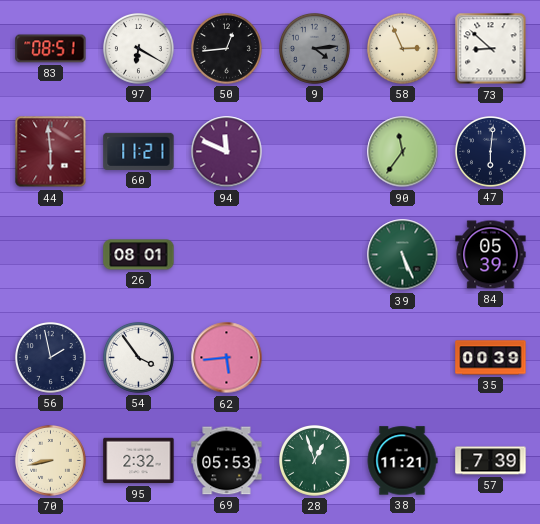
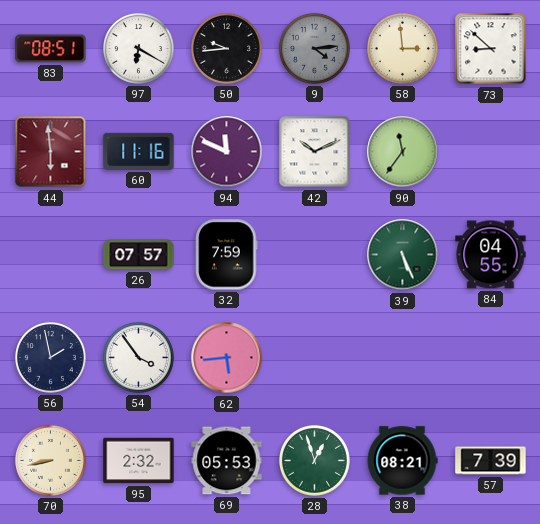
50: 12:44 -> 9:44 (227, 49)
58: 2:56 -> 2:59 (403, 49)
60: 11:21 -> 11:16 (139, 151)
42: none -> 10:11 (315, 152)
47: 6:01 -> none (491, 152)
26: 08:01 -> 07:57 (139, 255)
32: none -> 7:59 (227, 255)
84: 05:39 -> 04:55 (491, 255)
35: 00:39 -> none (491, 358)
38: 11:21 -> 08:21 (402, 461)
